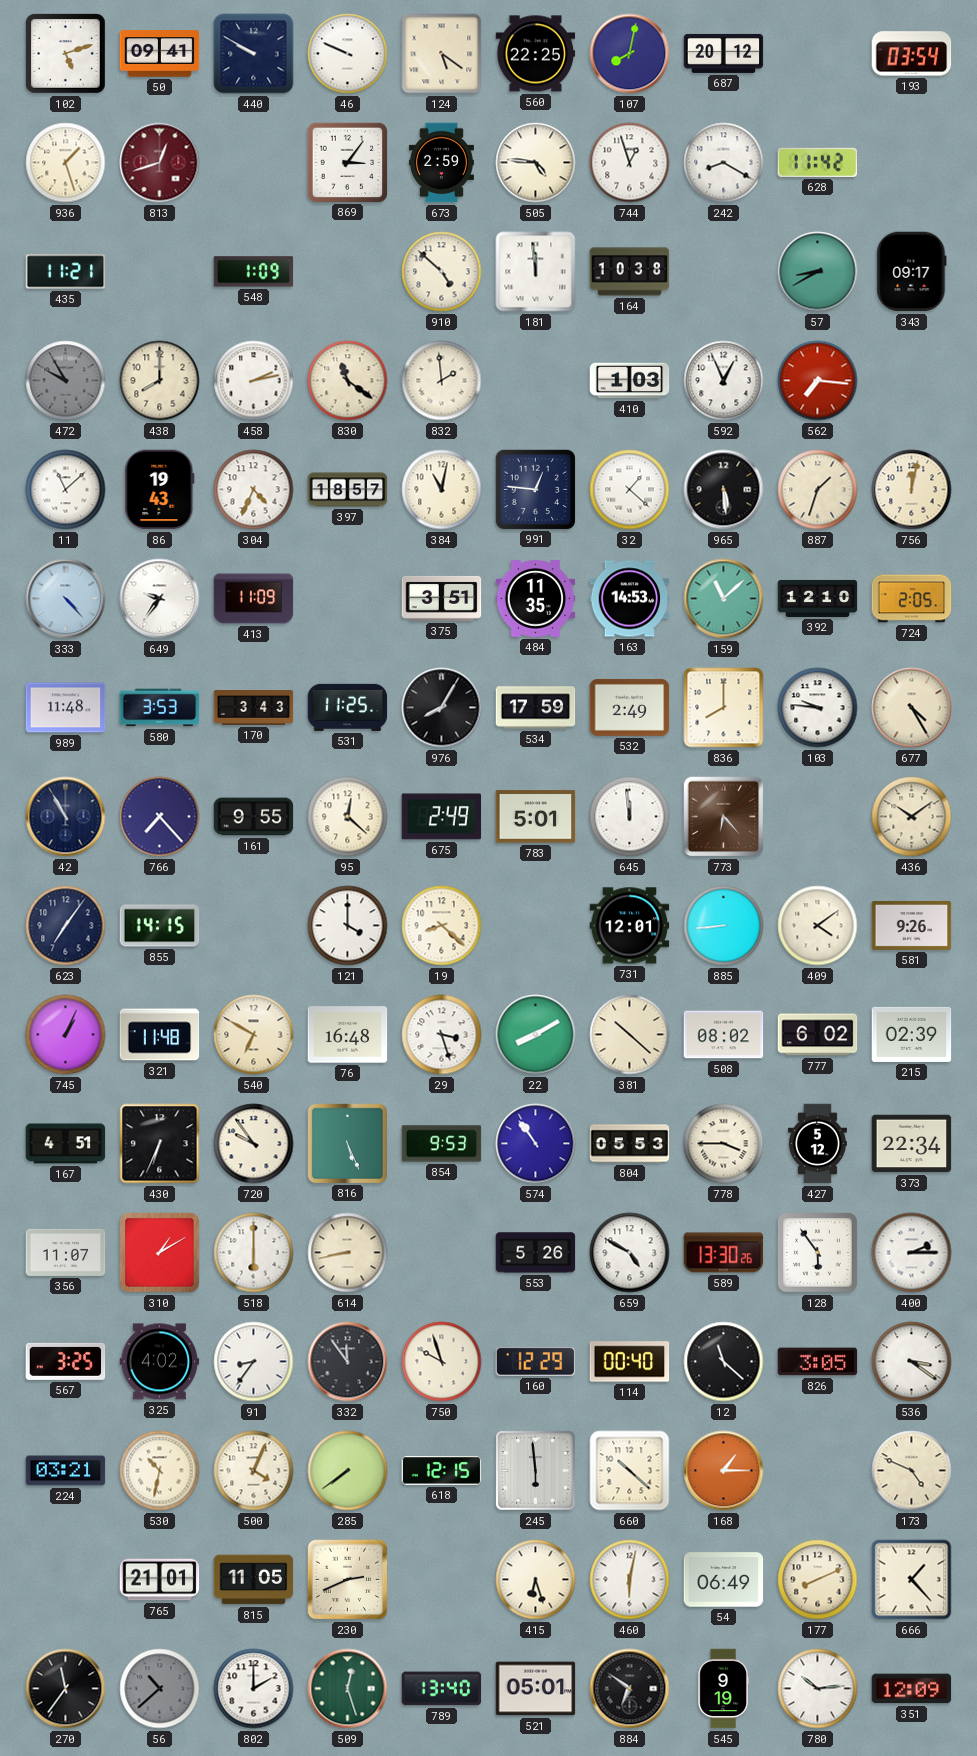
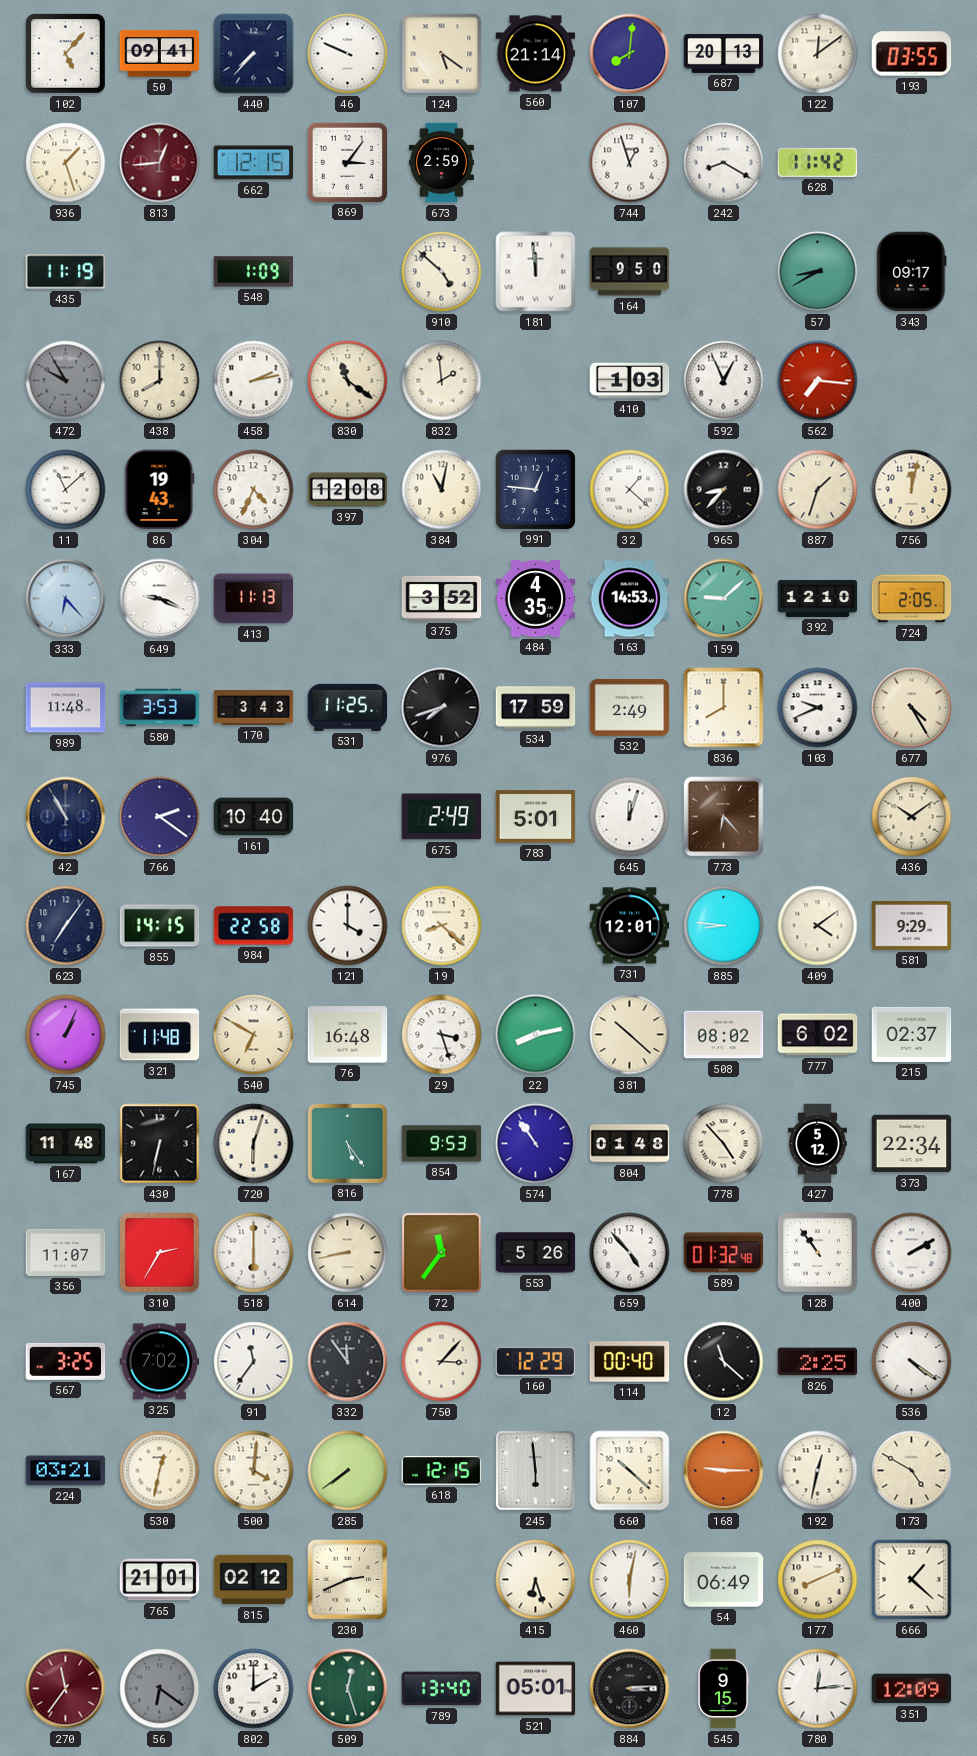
102: 5:12 -> 5:07 (66, 54)
440: 9:50 -> 7:37 (254, 54)
560: 22:25 -> 21:14 (536, 54)
107: 8:02 -> 8:01 (630, 54)
687: 20:12 -> 20:13 (724, 53)
122: none -> 12:09 (818, 54)
193: 03:54 -> 03:55 (912, 54)
813: 12:42 -> 12:44 (160, 163)
662: none -> 12:15 (254, 163)
505: 4:46 -> none (536, 163)
435: 11:21 -> 11:19 (66, 272)
164: 10:38 -> 9:50 (630, 272)
397: 18:57 -> 12:08 (348, 490)
965: 5:29 -> 8:37 (724, 490)
333: 4:23 -> 6:23 (66, 599)
649: 9:36 -> 9:19 (160, 599)
413: 11:09 -> 11:13 (254, 599)
375: 3:51 -> 3:52 (442, 598)
484: 11:35 -> 4:35 (536, 599)
159: 11:08 -> 9:08 (724, 599)
976: 8:05 -> 7:42 (442, 708)
103: 9:46 -> 9:41 (818, 708)
766: 7:23 -> 2:21 (160, 817)
161: 9:55 -> 10:40 (254, 817)
95: 12:22 -> none (348, 817)
645: 11:59 -> 12:03 (630, 817)
984: none -> 22:58 (254, 926)
885: 8:44 -> 8:46 (724, 926)
581: 9:26 -> 9:29 (912, 925)
22: 8:10 -> 8:13 (536, 1035)
215: 02:39 -> 02:37 (912, 1034)
167: 4:51 -> 11:48 (66, 1144)
430: 6:34 -> 6:32 (160, 1144)
720: 9:54 -> 6:03 (254, 1144)
816: 5:26 -> 5:24 (347, 1143)
804: 05:53 -> 01:48 (630, 1144)
778: 3:45 -> 4:53 (724, 1144)
310: 1:10 -> 2:35 (160, 1253)
72: none -> 11:36 (442, 1253)
659: 4:50 -> 4:53 (630, 1253)
589: 13:30 -> 01:32 (724, 1253)
128: 5:54 -> 10:54 (818, 1253)
400: 2:15 -> 2:10 (912, 1253)
325: 4:02 -> 7:02 (160, 1362)
91: 8:36 -> 11:36 (254, 1362)
750: 9:57 -> 3:07 (442, 1362)
826: 3:05 -> 2:25 (818, 1362)
536: 3:21 -> 4:21 (912, 1362)
530: 10:32 -> 12:32 (160, 1471)
500: 4:04 -> 4:01 (254, 1471)
168: 1:15 -> 9:15 (724, 1471)
192: none -> 12:32 (818, 1471)
173: 4:49 -> 4:50 (912, 1471)
815: 11:05 -> 02:12 (254, 1580)
666: 1:23 -> 1:22 (912, 1580)
270 dial: black -> burgundy (66, 1689)
56: 10:38 -> 6:21 (160, 1689)
884: 6:51 -> 3:14 (630, 1689)
545: 9:19 -> 9:15 (723, 1689)
780: 10:14 -> 12:14 (818, 1689)
